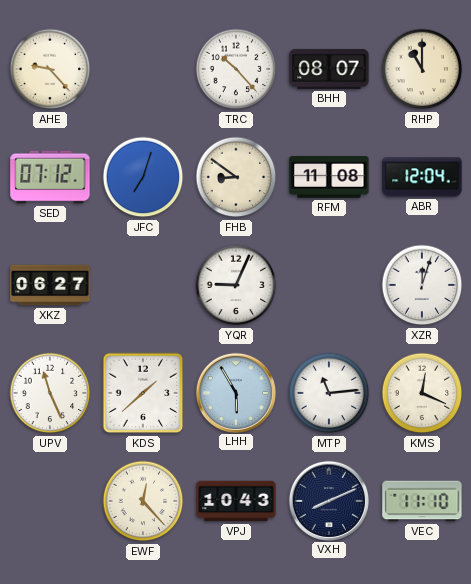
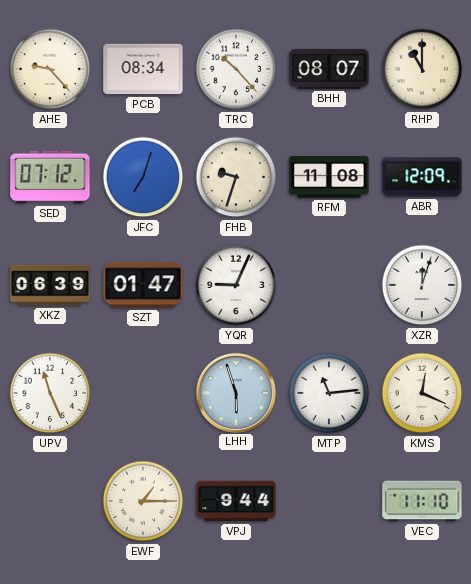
PCB: none -> 08:34 (143, 69)
FHB: 8:51 -> 9:33 (236, 177)
ABR: 12:04 -> 12:09 (422, 177)
XKZ: 06:27 -> 06:39 (50, 285)
SZT: none -> 01:47 (143, 285)
KDS: 1:38 -> none (143, 393)
LHH: 5:55 -> 5:57 (235, 392)
EWF: 12:23 -> 1:15 (143, 501)
VPJ: 10:43 -> 9:44 (236, 501)
VXH: 8:11 -> none (328, 500)
